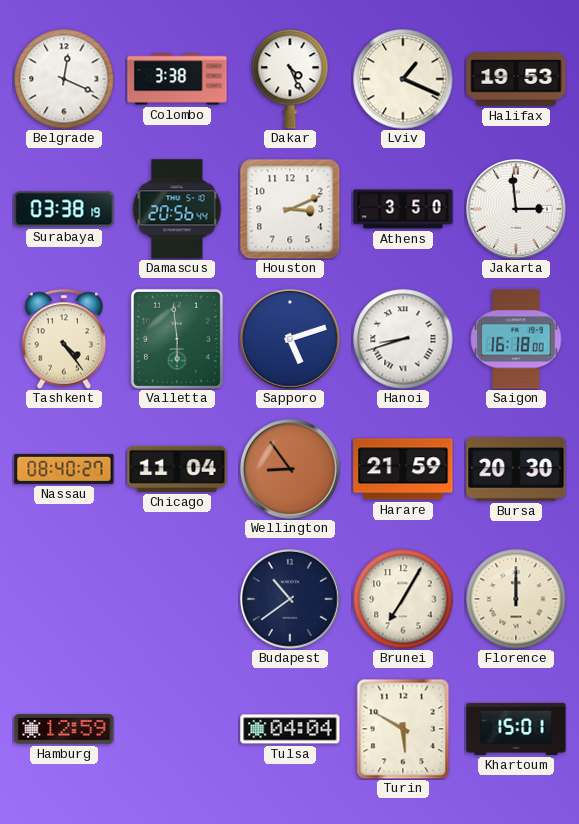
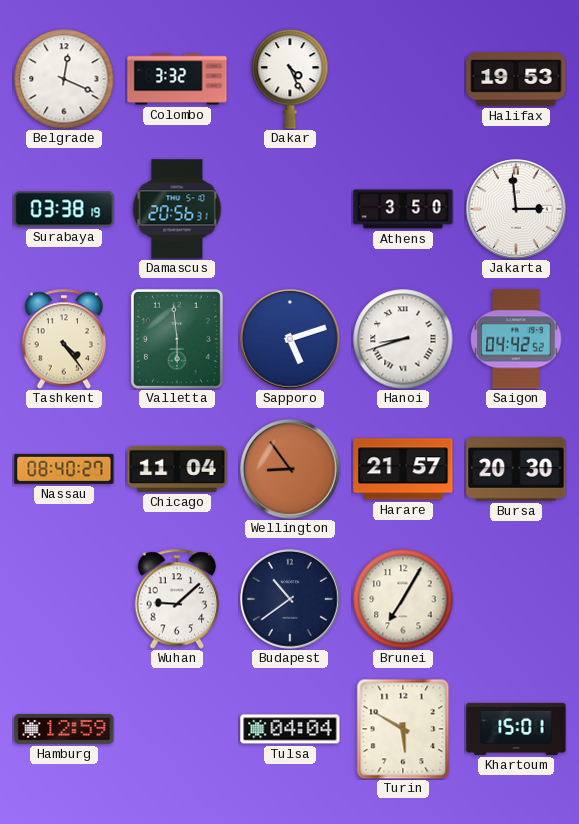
Colombo: 3:38 -> 3:32 (177, 79)
Lviv: 1:19 -> none (403, 79)
Damascus: 20:56:44 -> 20:56:31 (177, 209)
Houston: 3:11 -> none (290, 209)
Saigon: 16:18 -> 04:42 (516, 339)
Harare: 21:59 -> 21:57 (403, 469)
Wuhan: none -> 9:08 (177, 599)
Florence: 12:00 -> none (516, 599)
